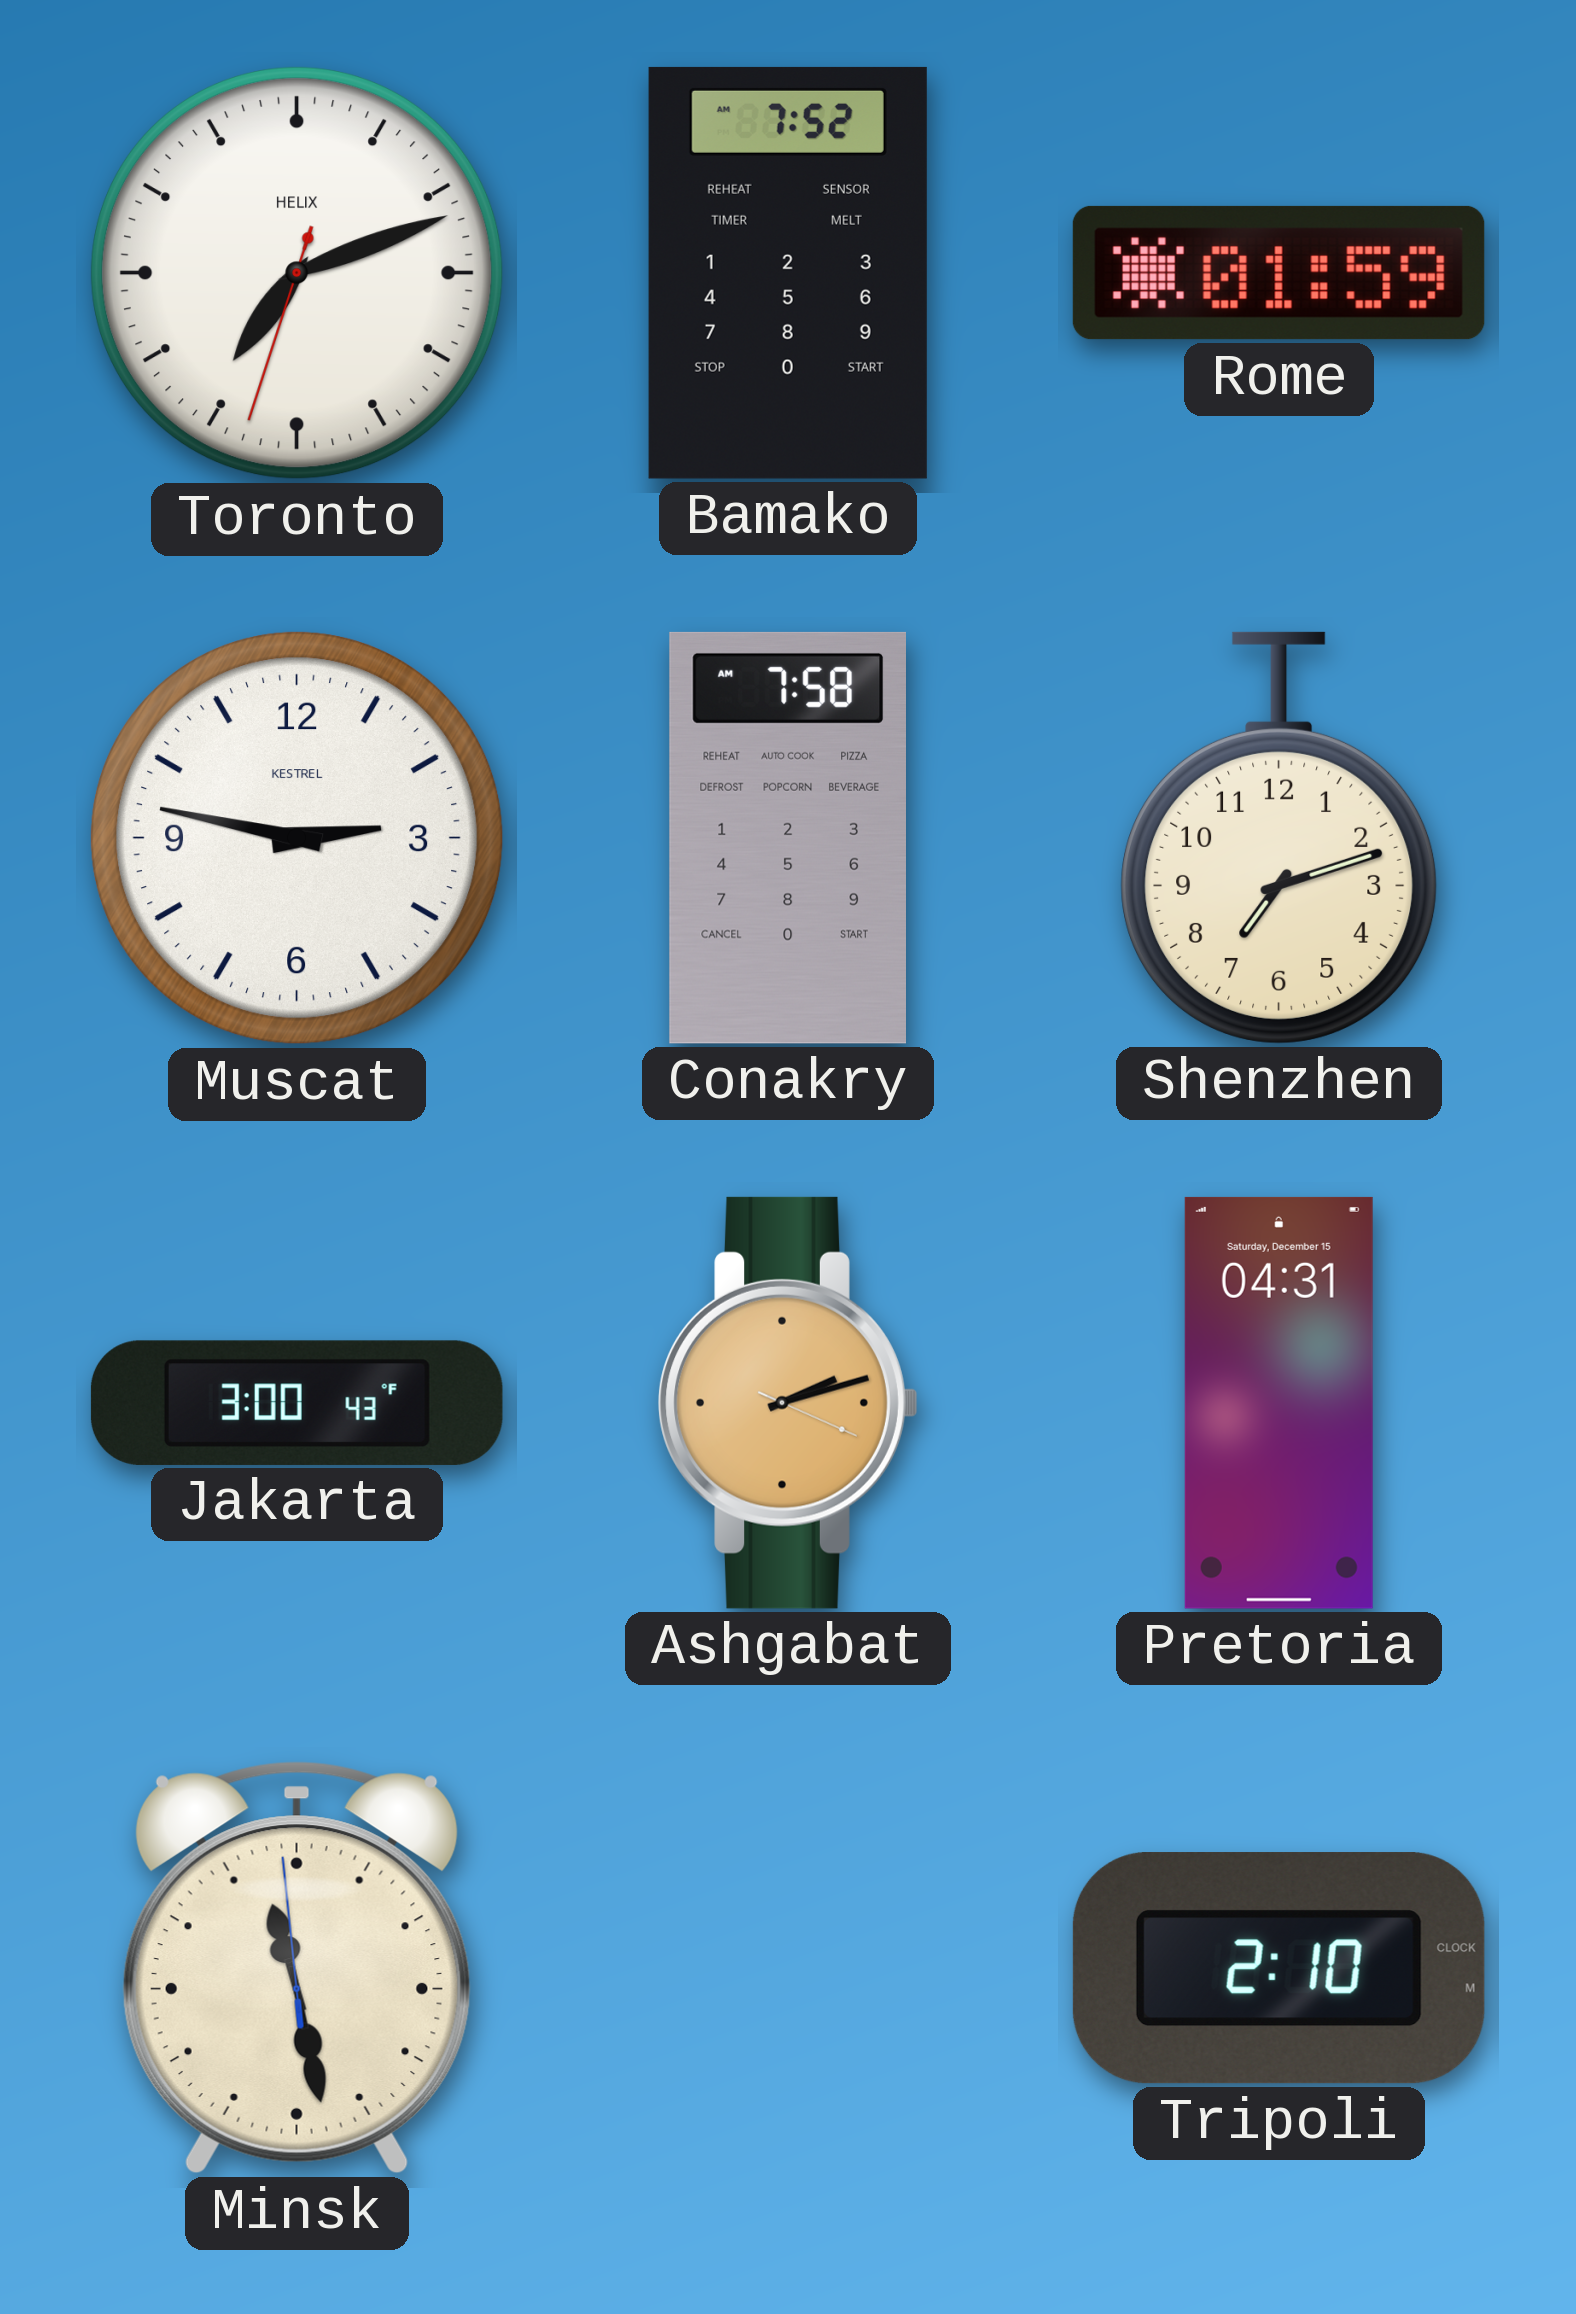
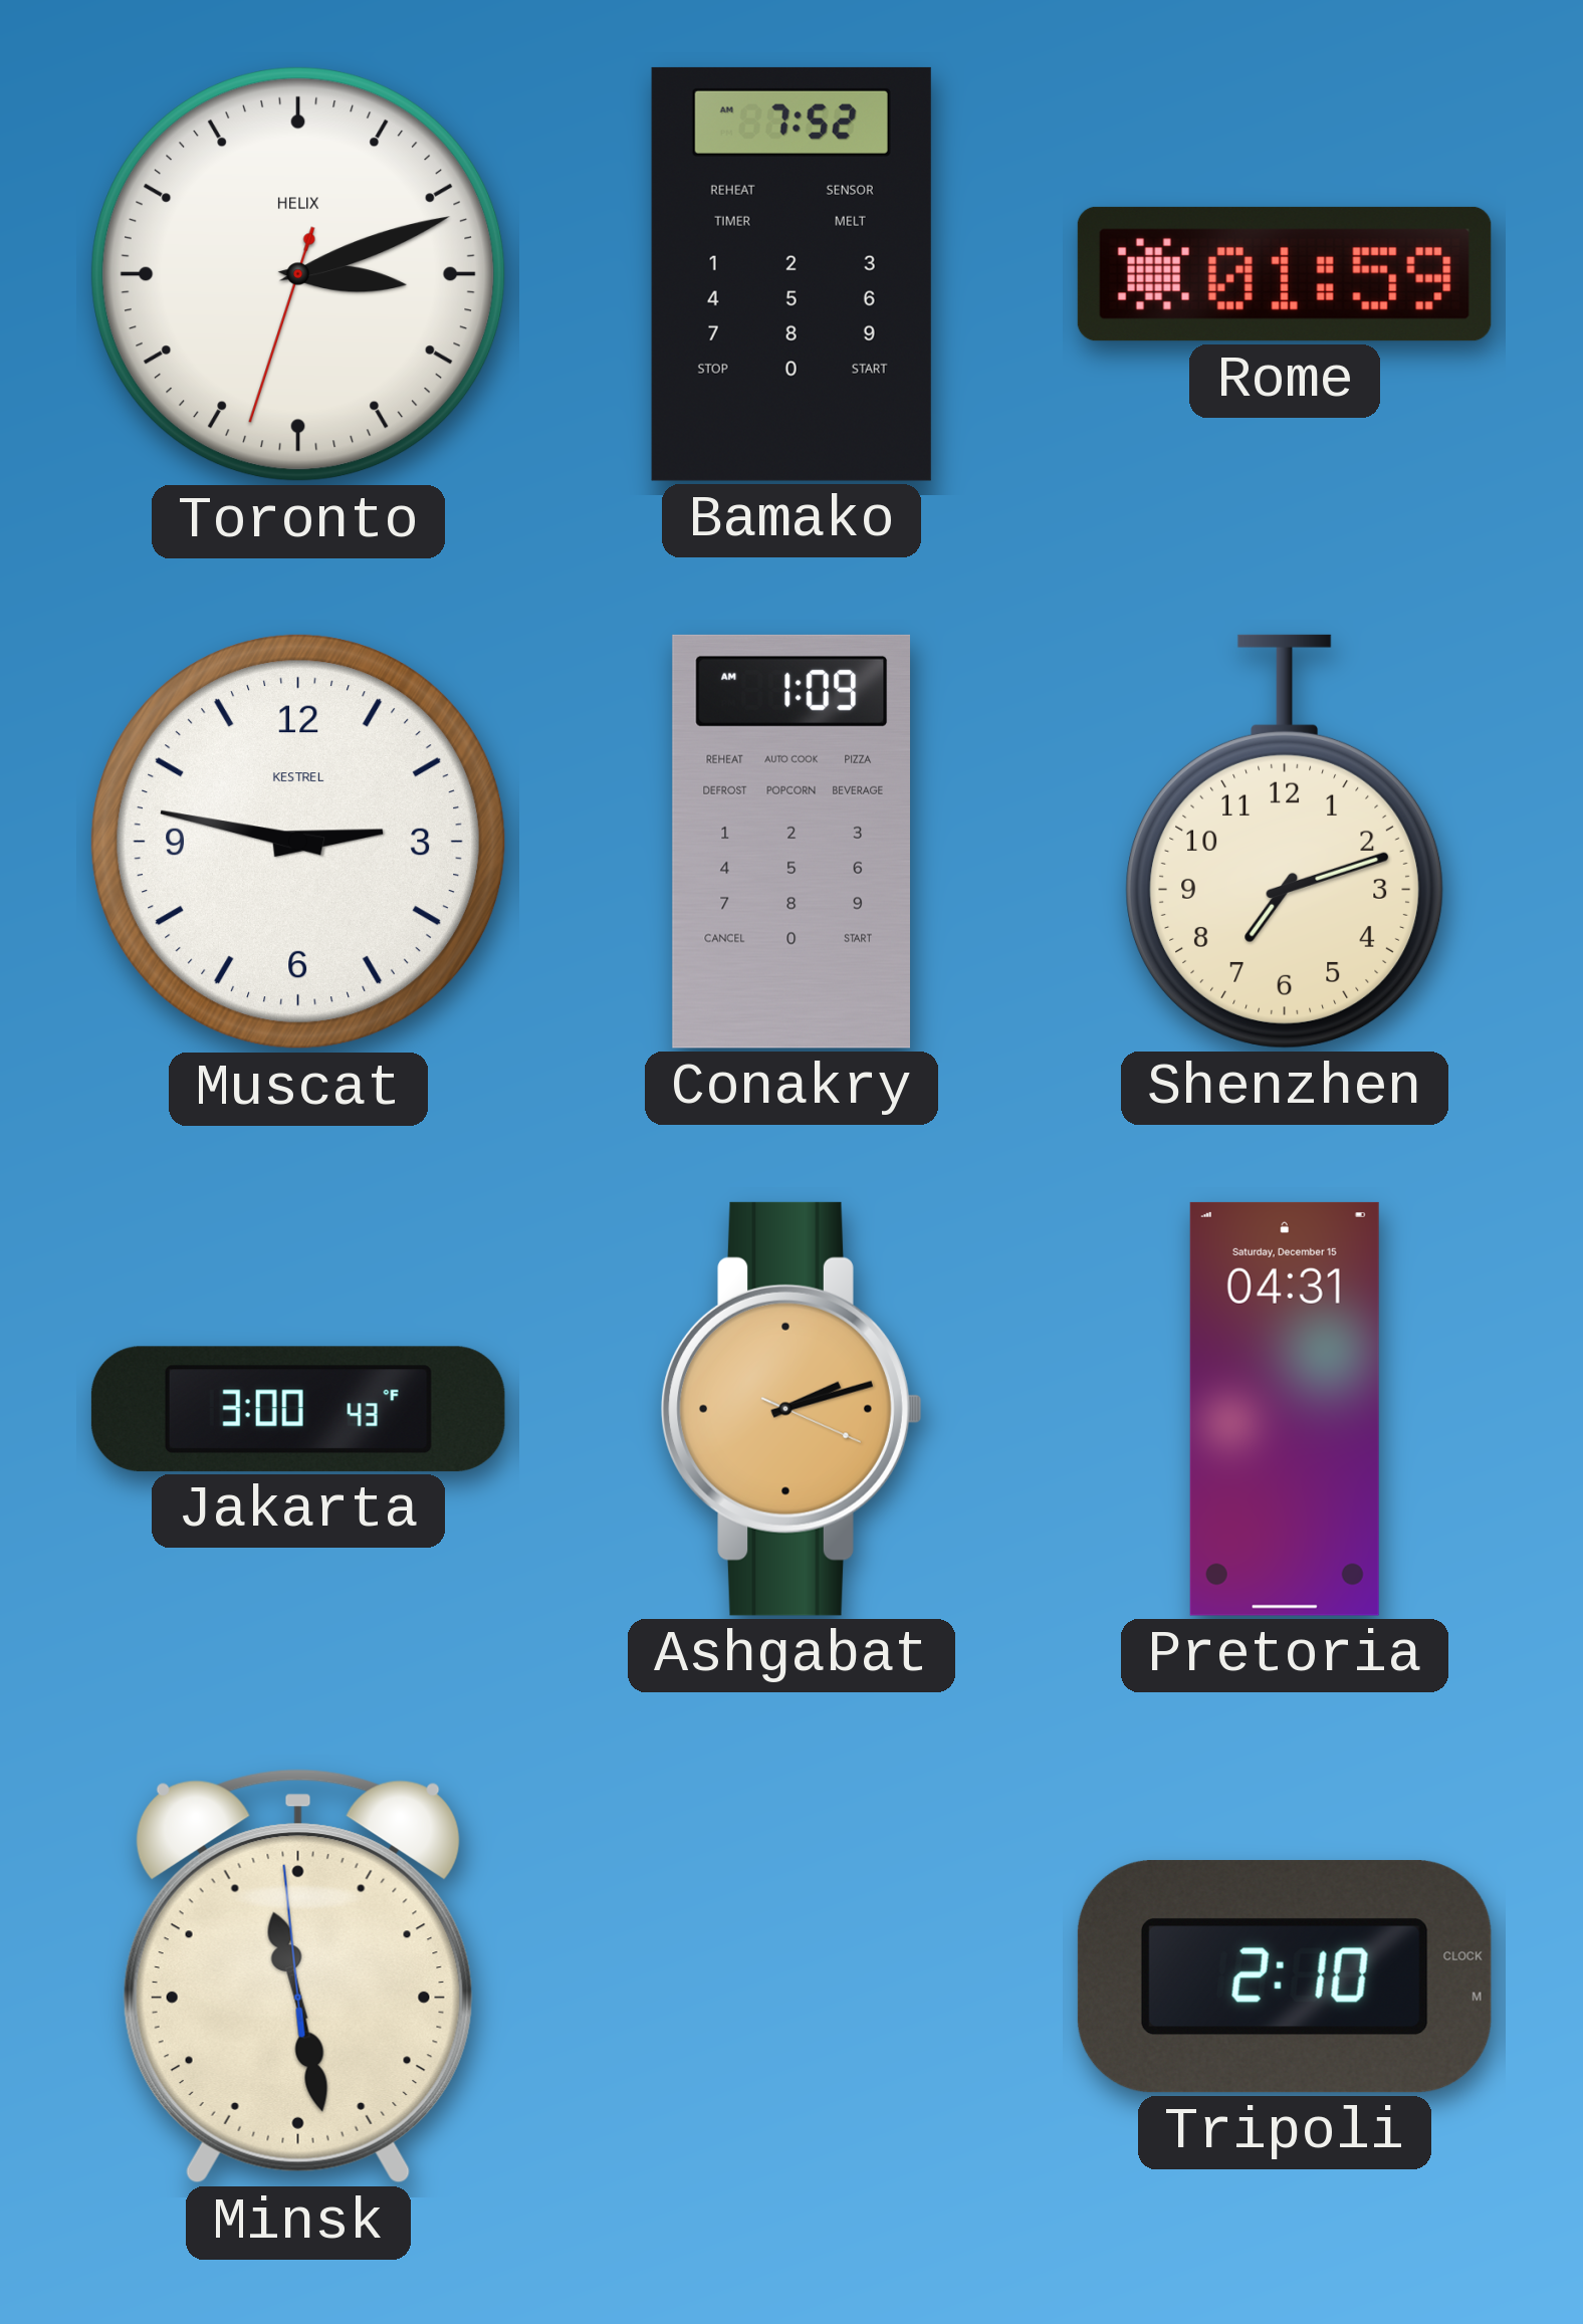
Toronto: 7:11 -> 3:11 (299, 275)
Conakry: 7:58 -> 1:09 (790, 842)
